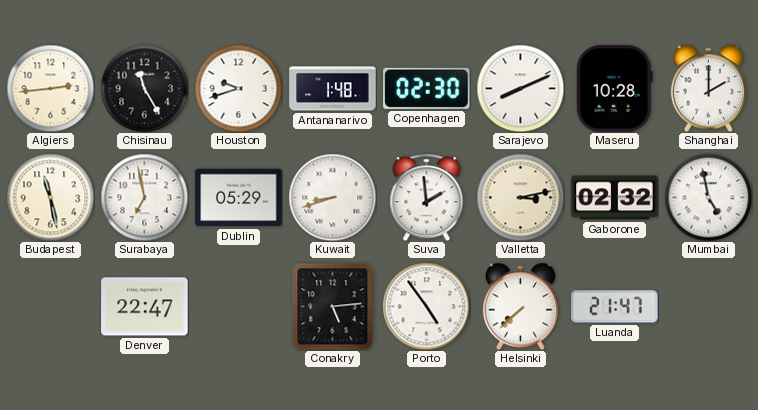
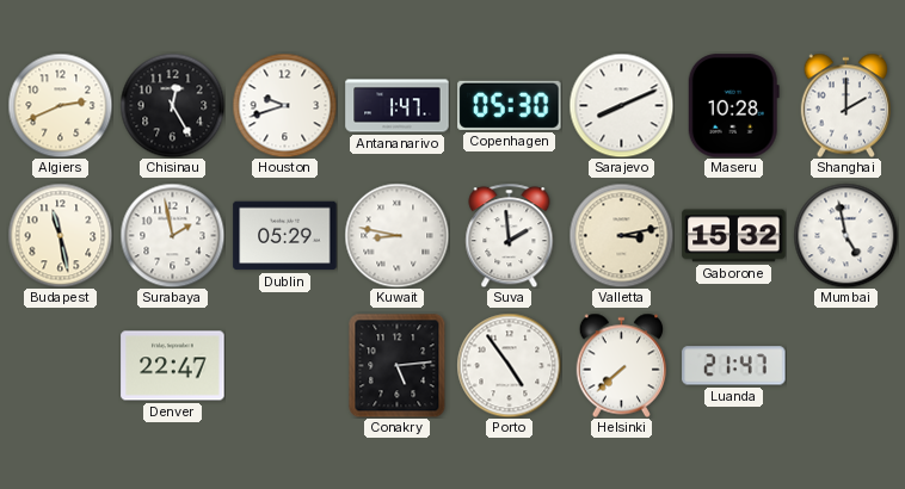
Algiers: 2:44 -> 2:41 (60, 105)
Chisinau: 11:25 -> 12:25 (172, 105)
Antananarivo: 1:48 -> 1:47 (398, 106)
Copenhagen: 02:30 -> 05:30 (510, 105)
Surabaya: 6:58 -> 1:58 (172, 235)
Kuwait: 8:42 -> 8:47 (396, 235)
Gaborone: 02:32 -> 15:32 (734, 236)
